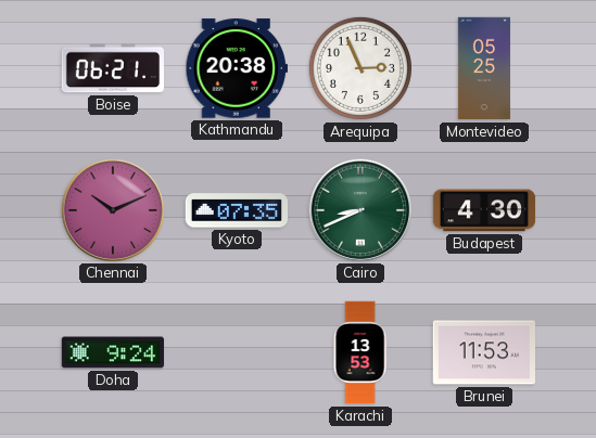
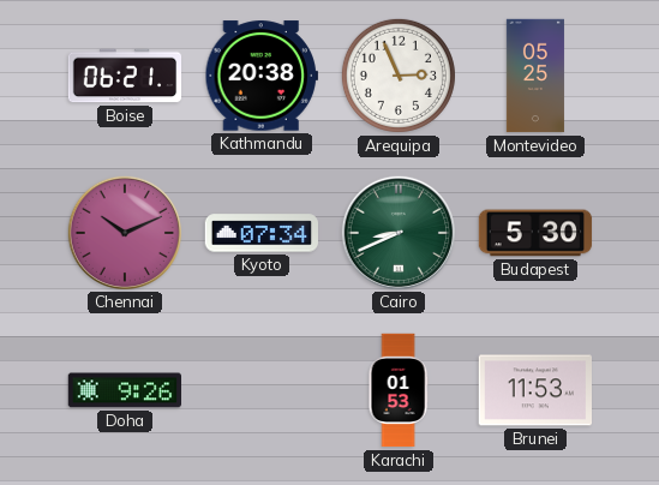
Kyoto: 07:35 -> 07:34 (260, 233)
Budapest: 4:30 -> 5:30 (535, 233)
Doha: 9:24 -> 9:26 (124, 390)
Karachi: 13:53 -> 01:53 (399, 390)
